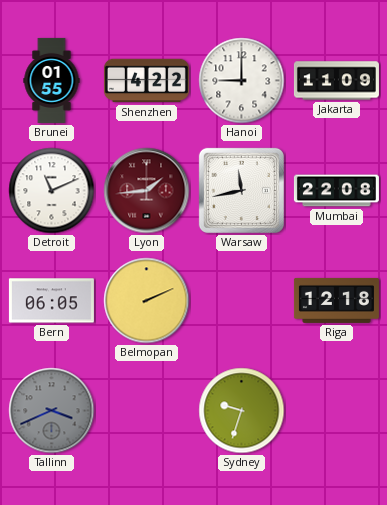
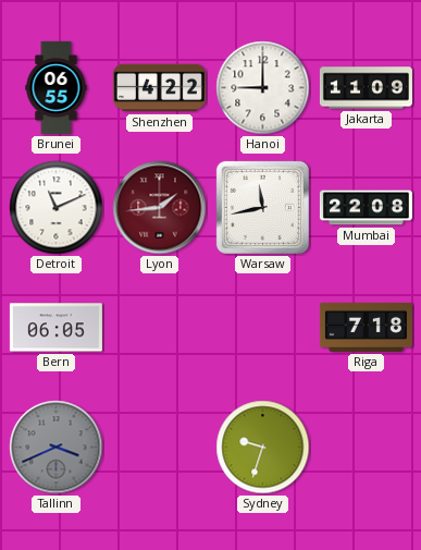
Brunei: 01:55 -> 06:55 (57, 87)
Belmopan: 2:11 -> none (147, 301)
Riga: 12:18 -> 7:18 (366, 327)
